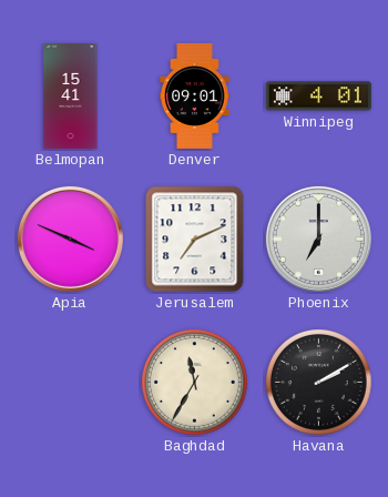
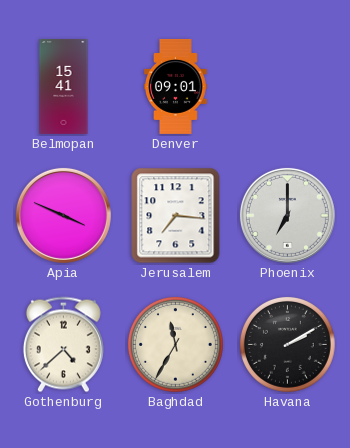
Winnipeg: 4:01 -> none (318, 97)
Jerusalem: 7:11 -> 7:16 (176, 216)
Gothenburg: none -> 4:38 (63, 345)
